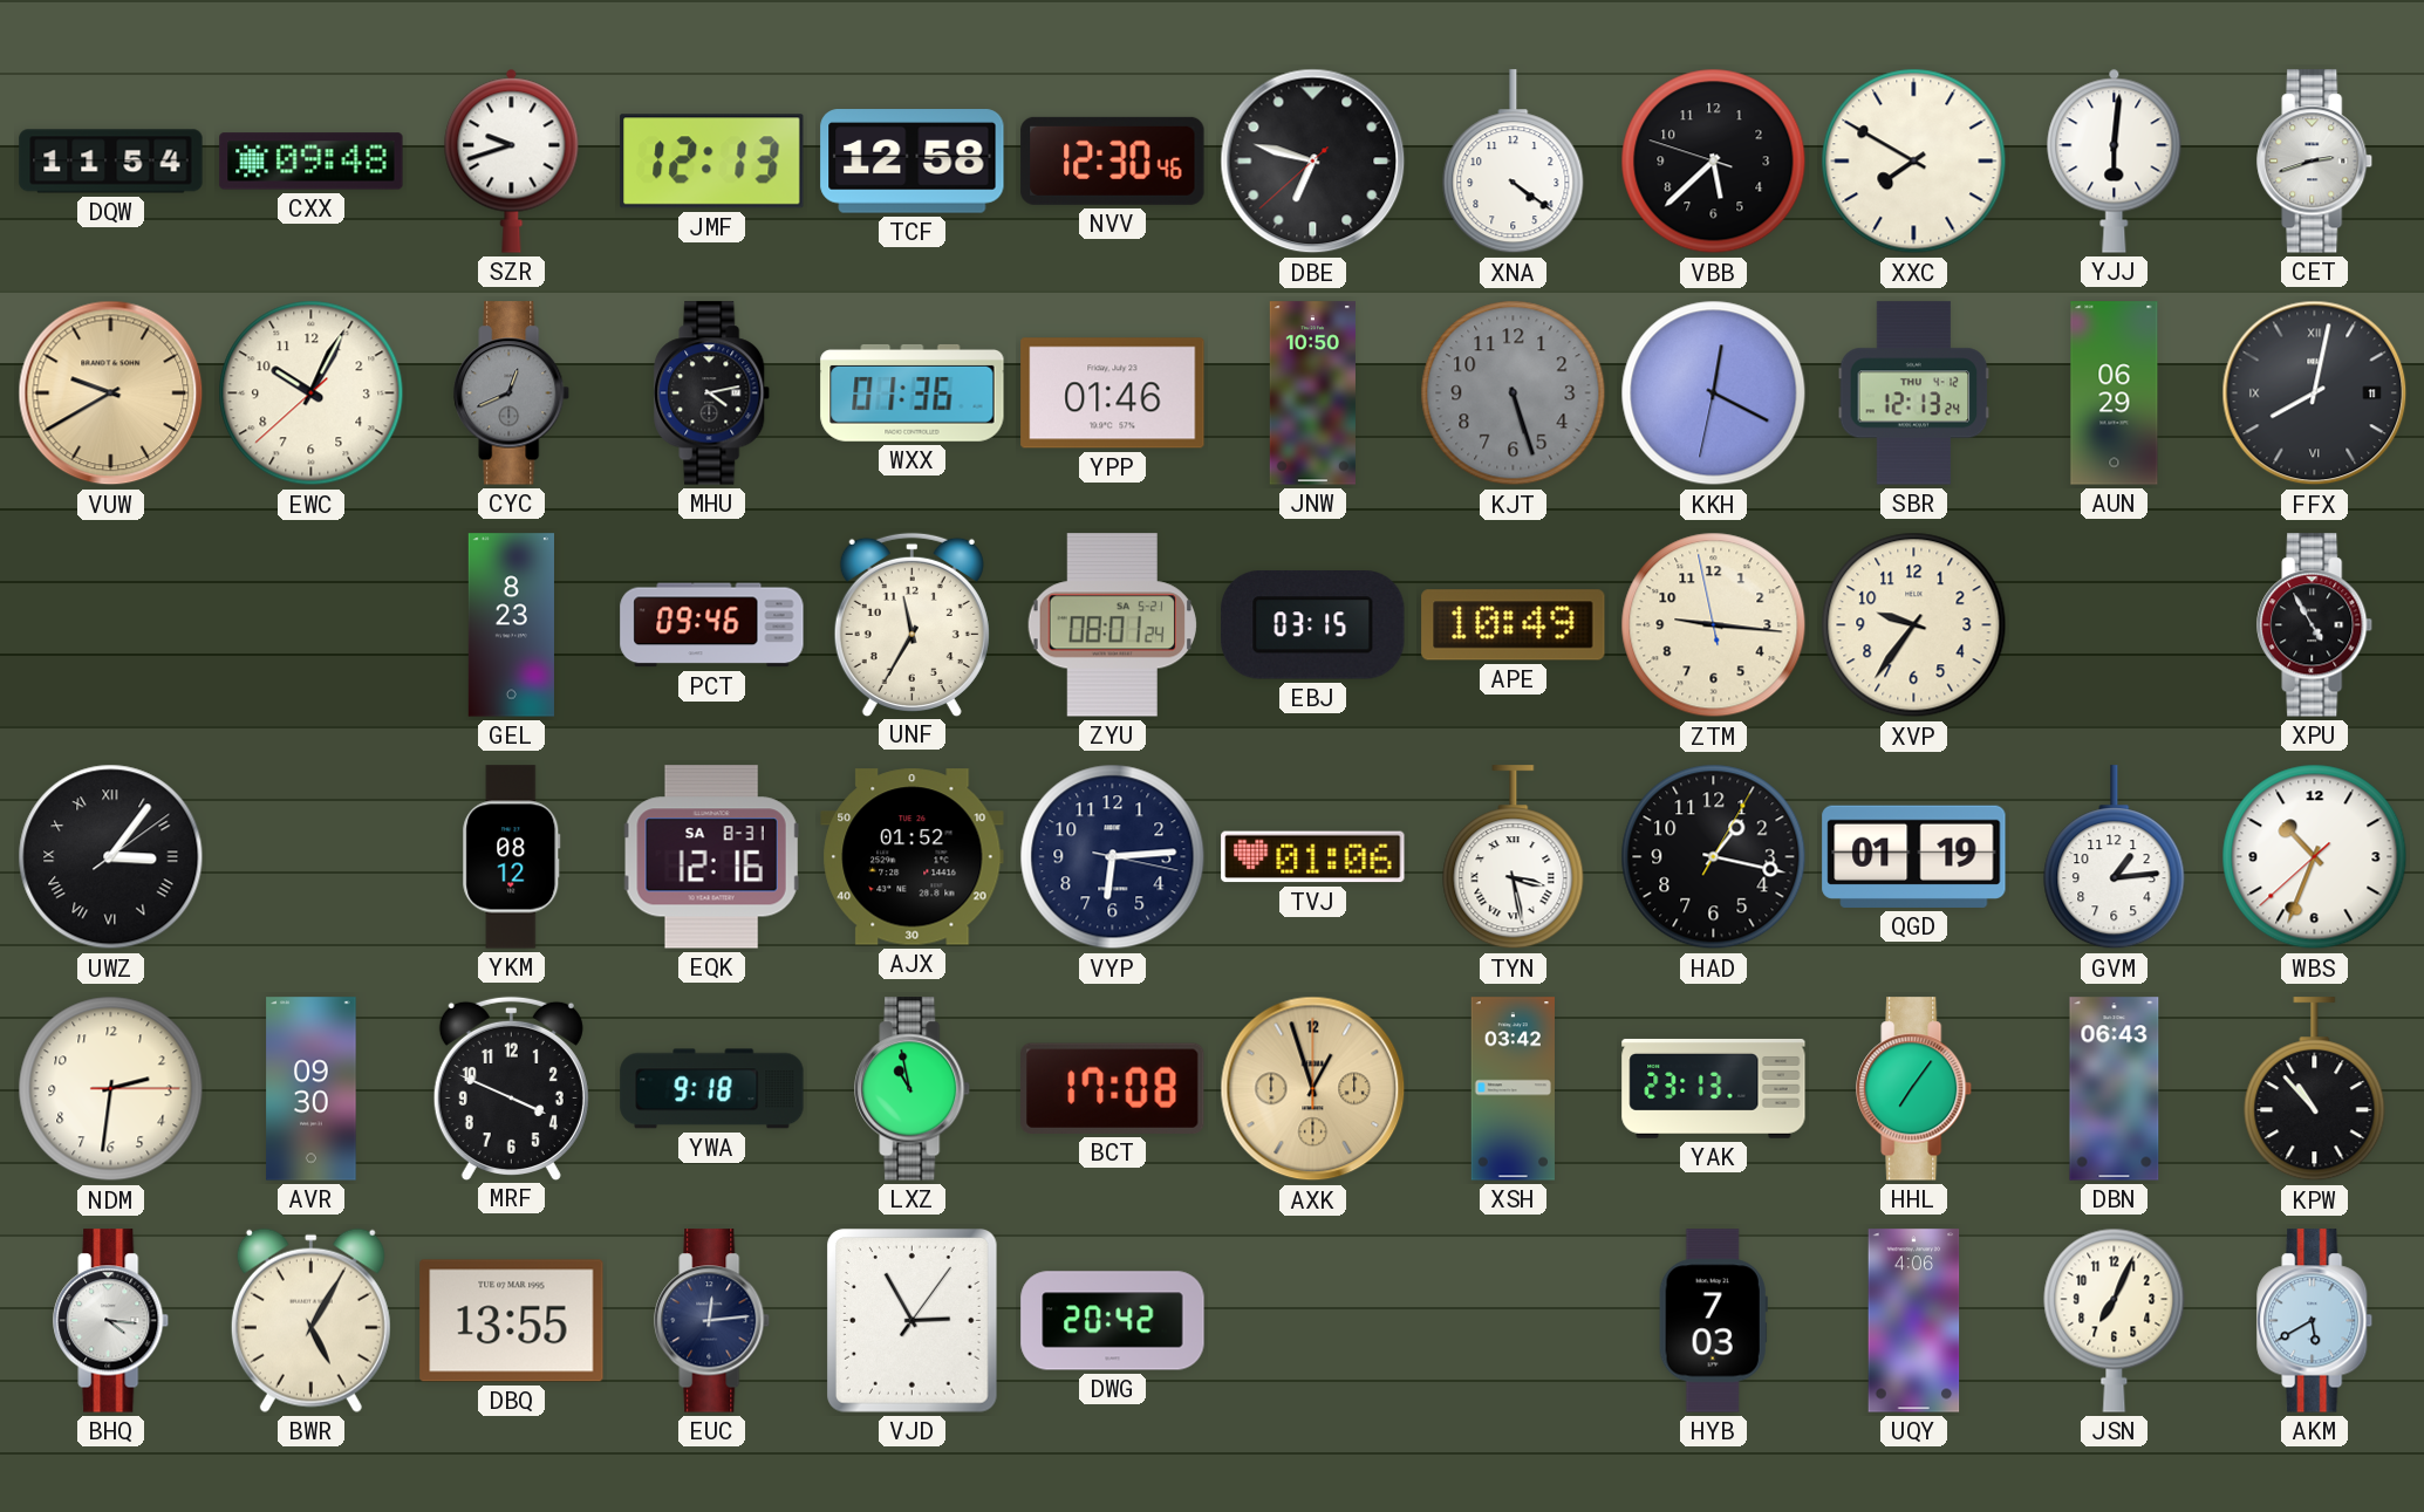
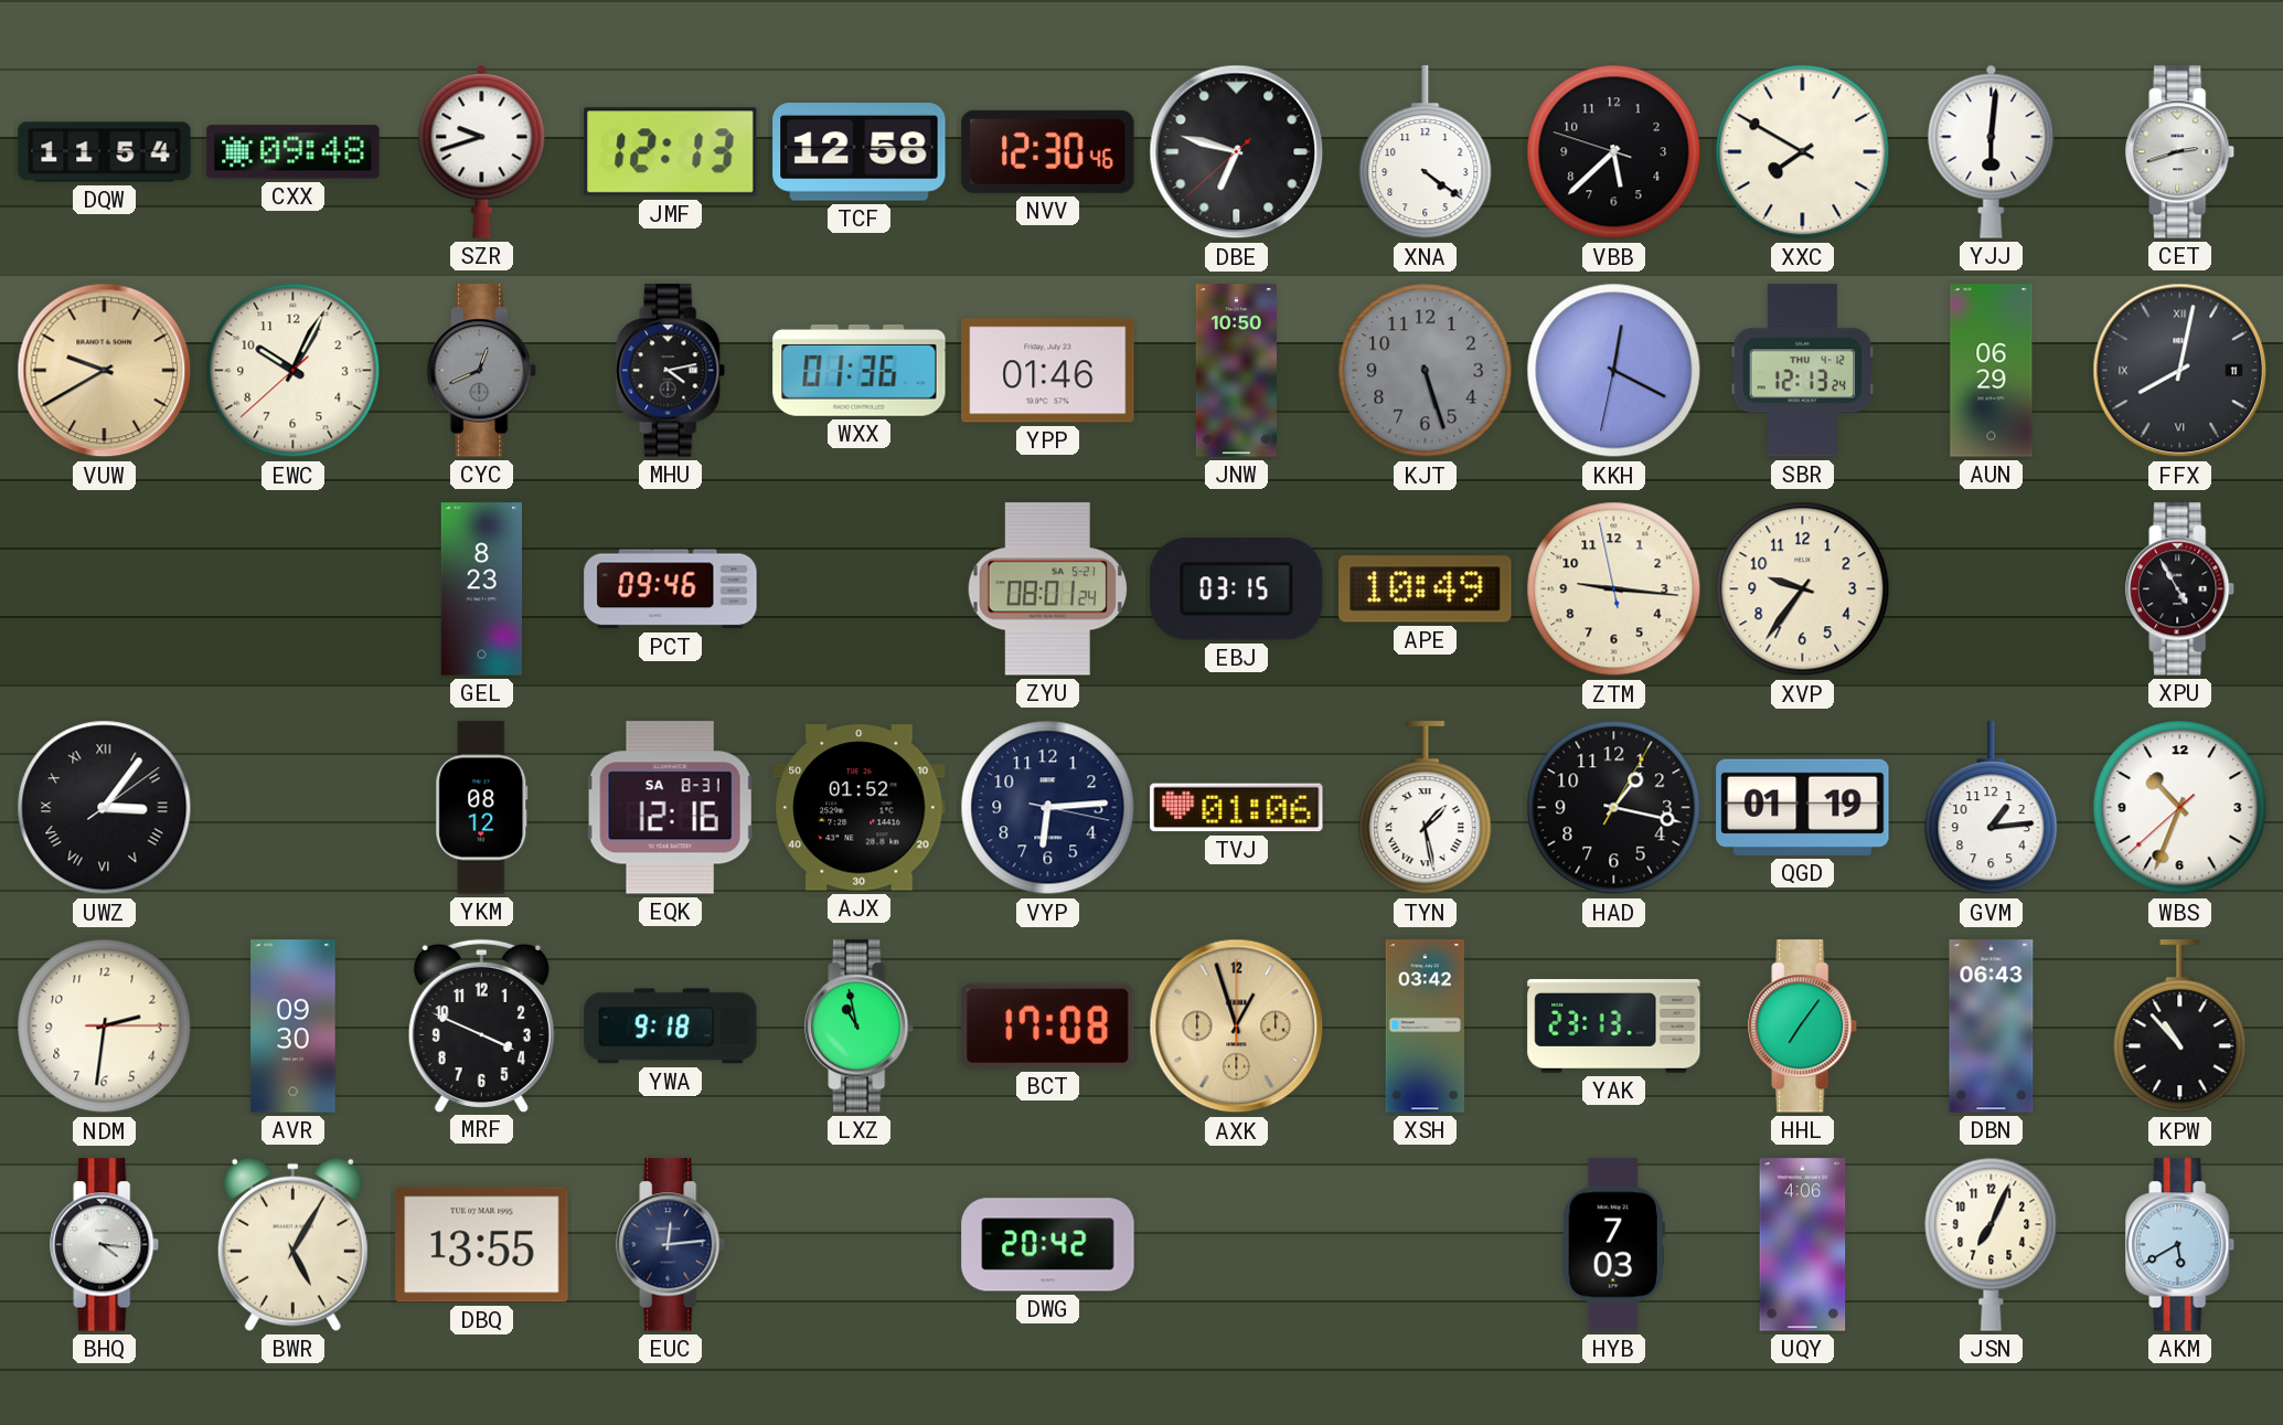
UNF: 11:35 -> none (911, 624)
TYN: 3:28 -> 1:28 (1426, 808)
VJD: 2:55 -> none (913, 1321)
